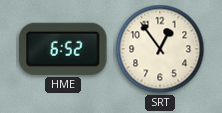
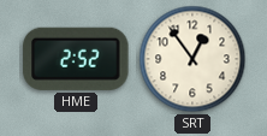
HME: 6:52 -> 2:52 (76, 59)
